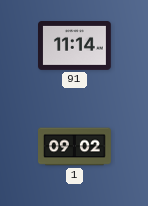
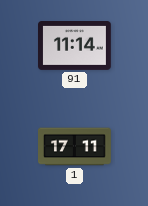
1: 09:02 -> 17:11 (75, 147)
